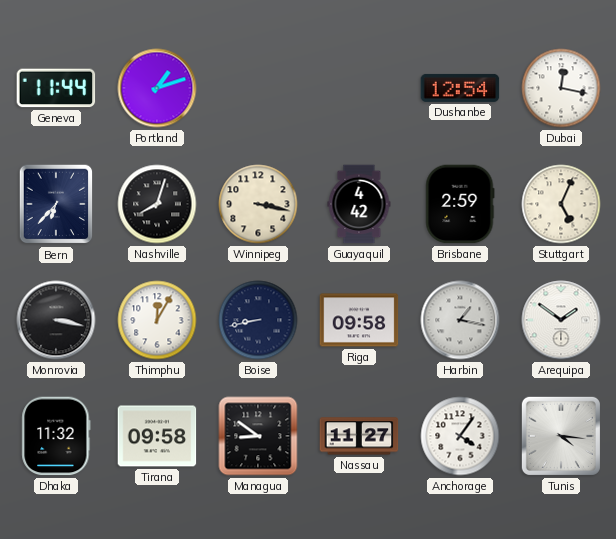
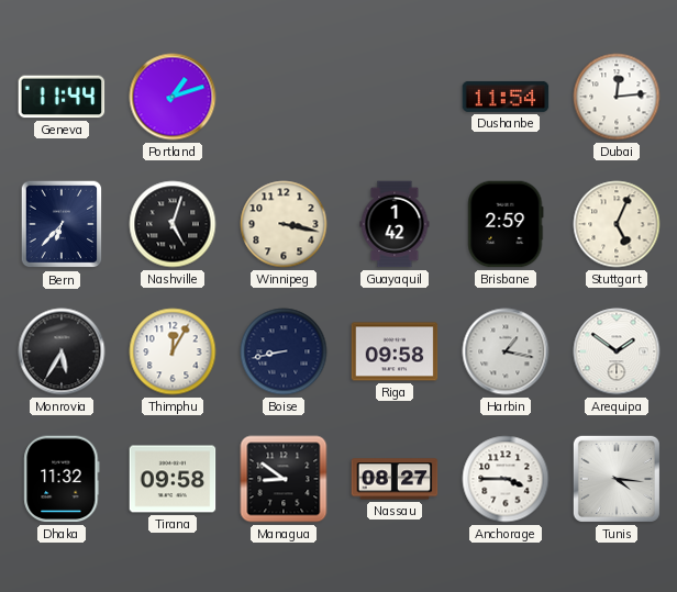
Dushanbe: 12:54 -> 11:54 (506, 97)
Dubai: 12:17 -> 12:14 (617, 97)
Nashville: 8:03 -> 5:03 (173, 224)
Guayaquil: 4:42 -> 1:42 (395, 224)
Monrovia: 3:17 -> 5:35 (62, 351)
Nassau: 11:27 -> 08:27 (395, 479)
Anchorage: 4:06 -> 3:45 (506, 479)
